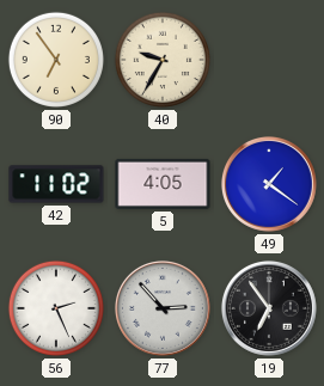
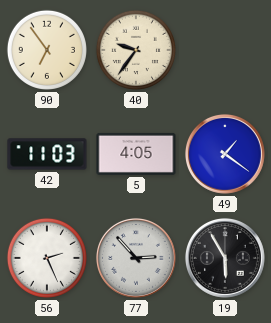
40: 9:35 -> 9:36 (136, 50)
42: 11:02 -> 11:03 (47, 154)
19: 6:54 -> 5:55 (225, 258)
